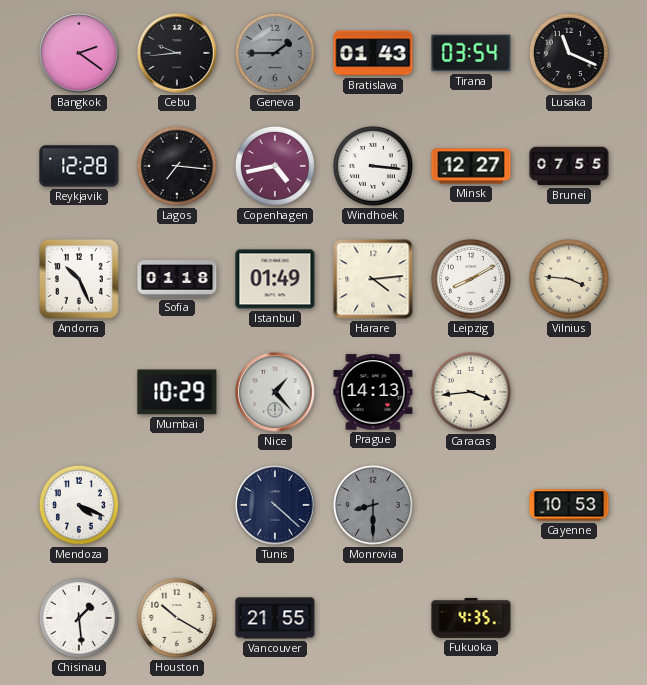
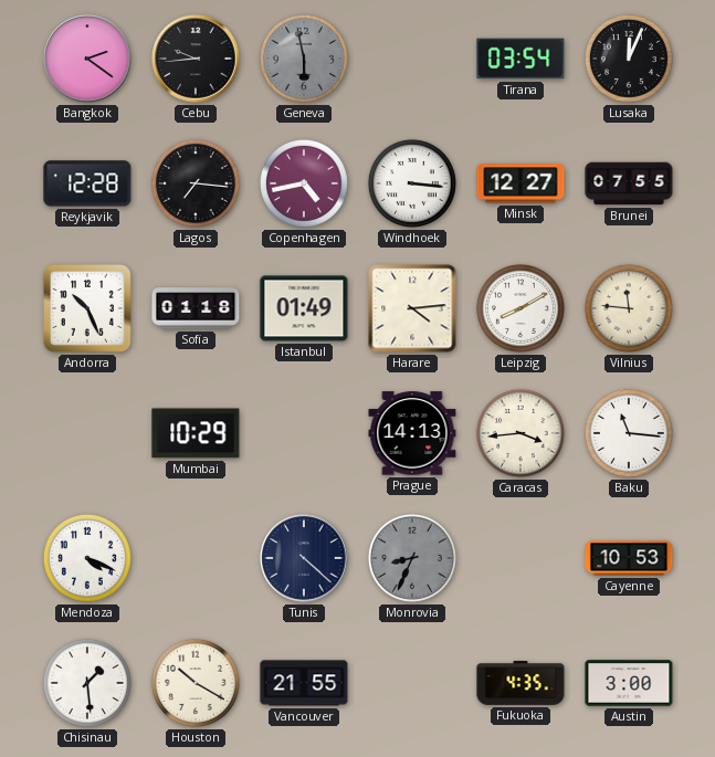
Geneva: 1:45 -> 5:58 (304, 59)
Bratislava: 01:43 -> none (373, 53)
Lusaka: 11:19 -> 12:04 (629, 59)
Vilnius: 3:46 -> 11:46 (629, 308)
Nice: 1:23 -> none (275, 392)
Baku: none -> 11:16 (629, 433)
Monrovia: 8:30 -> 8:34 (412, 558)
Austin: none -> 3:00 (629, 683)
